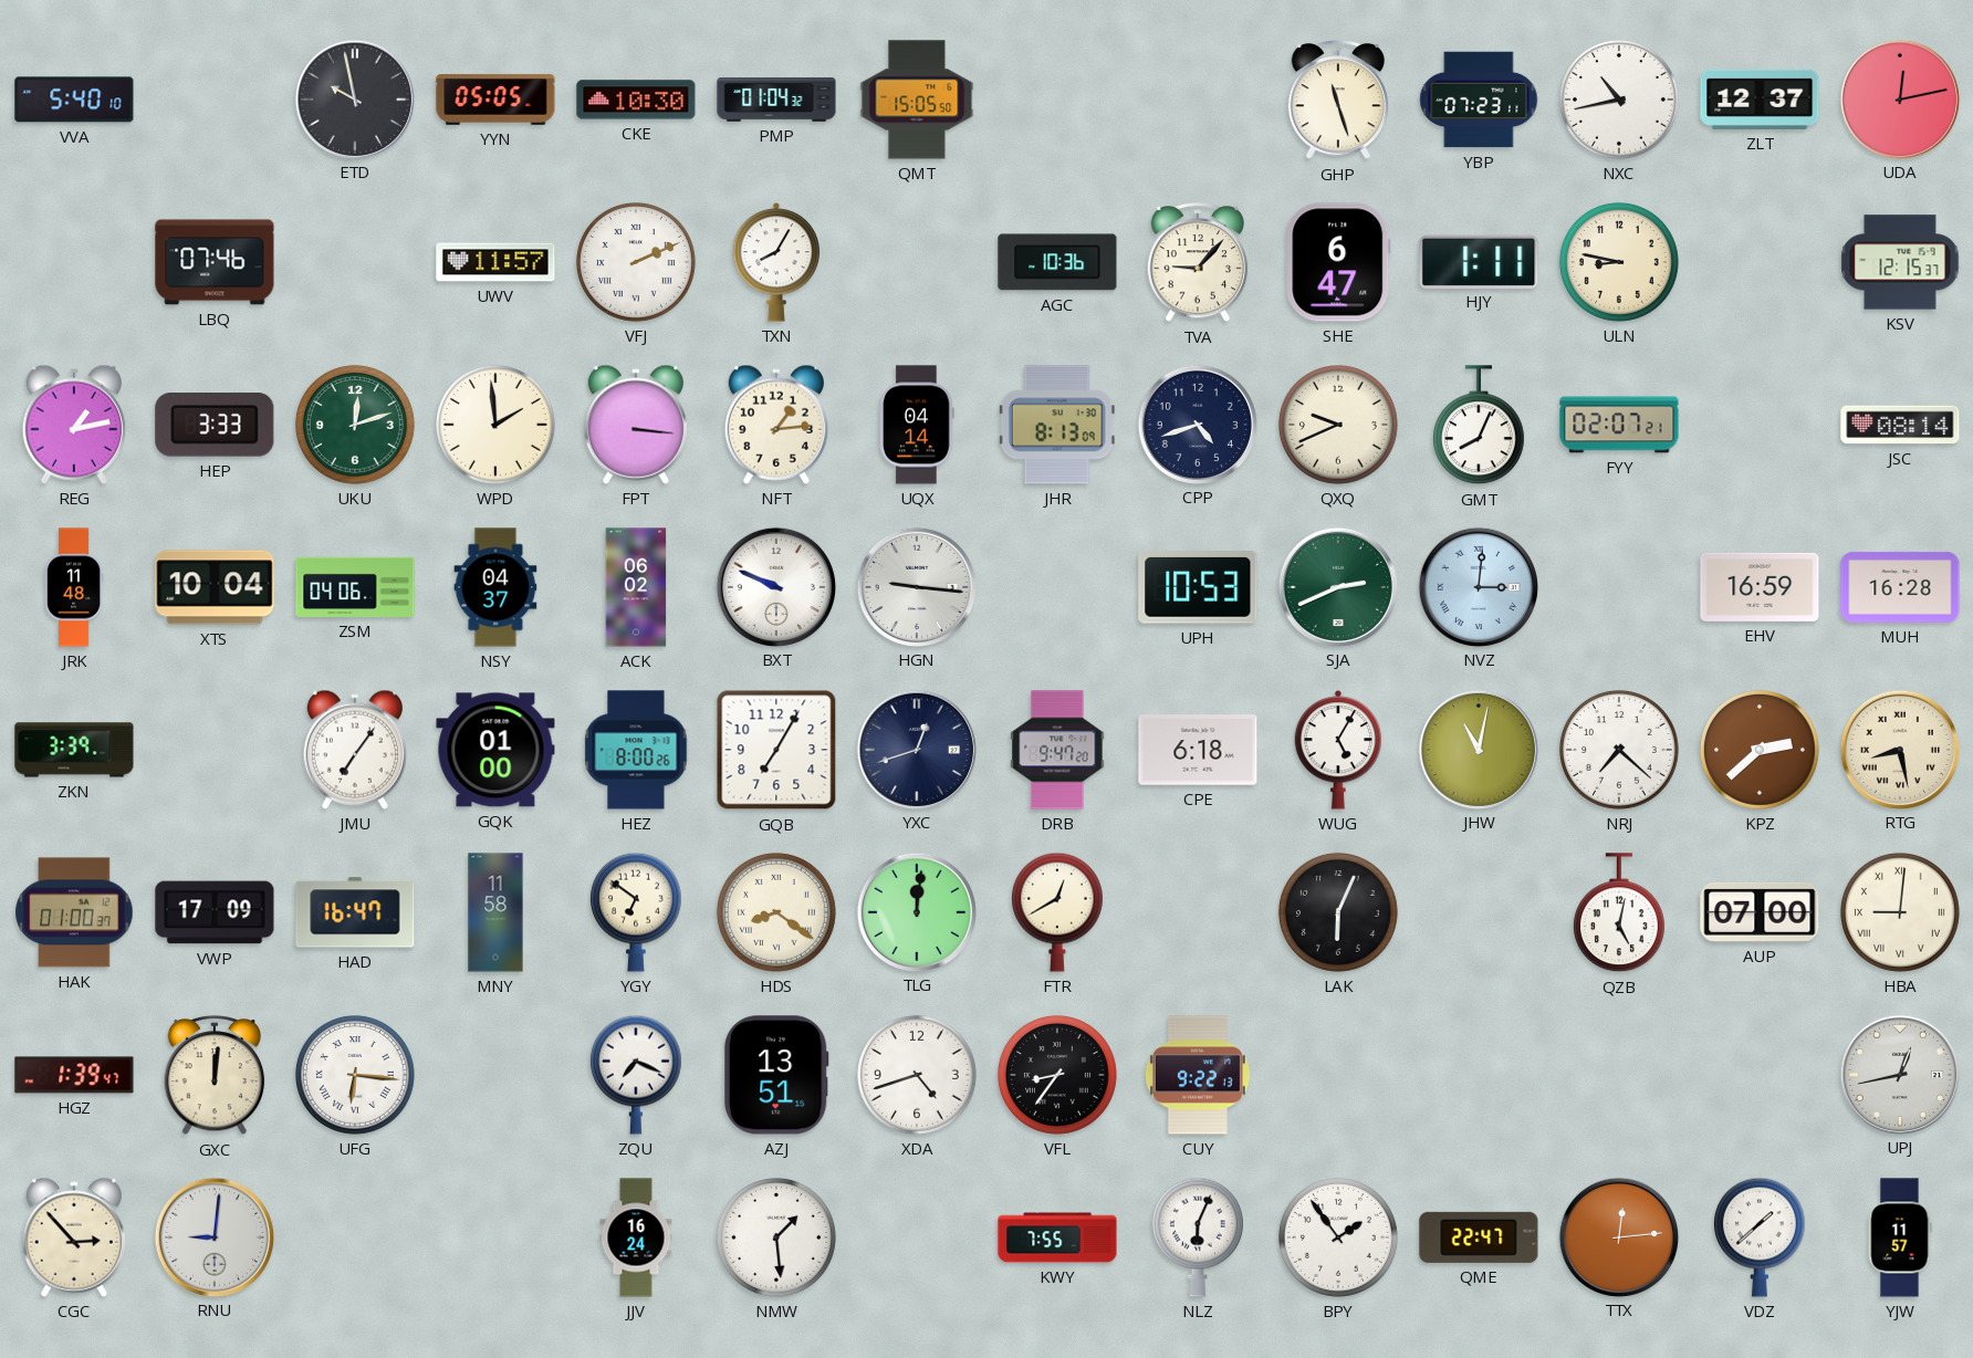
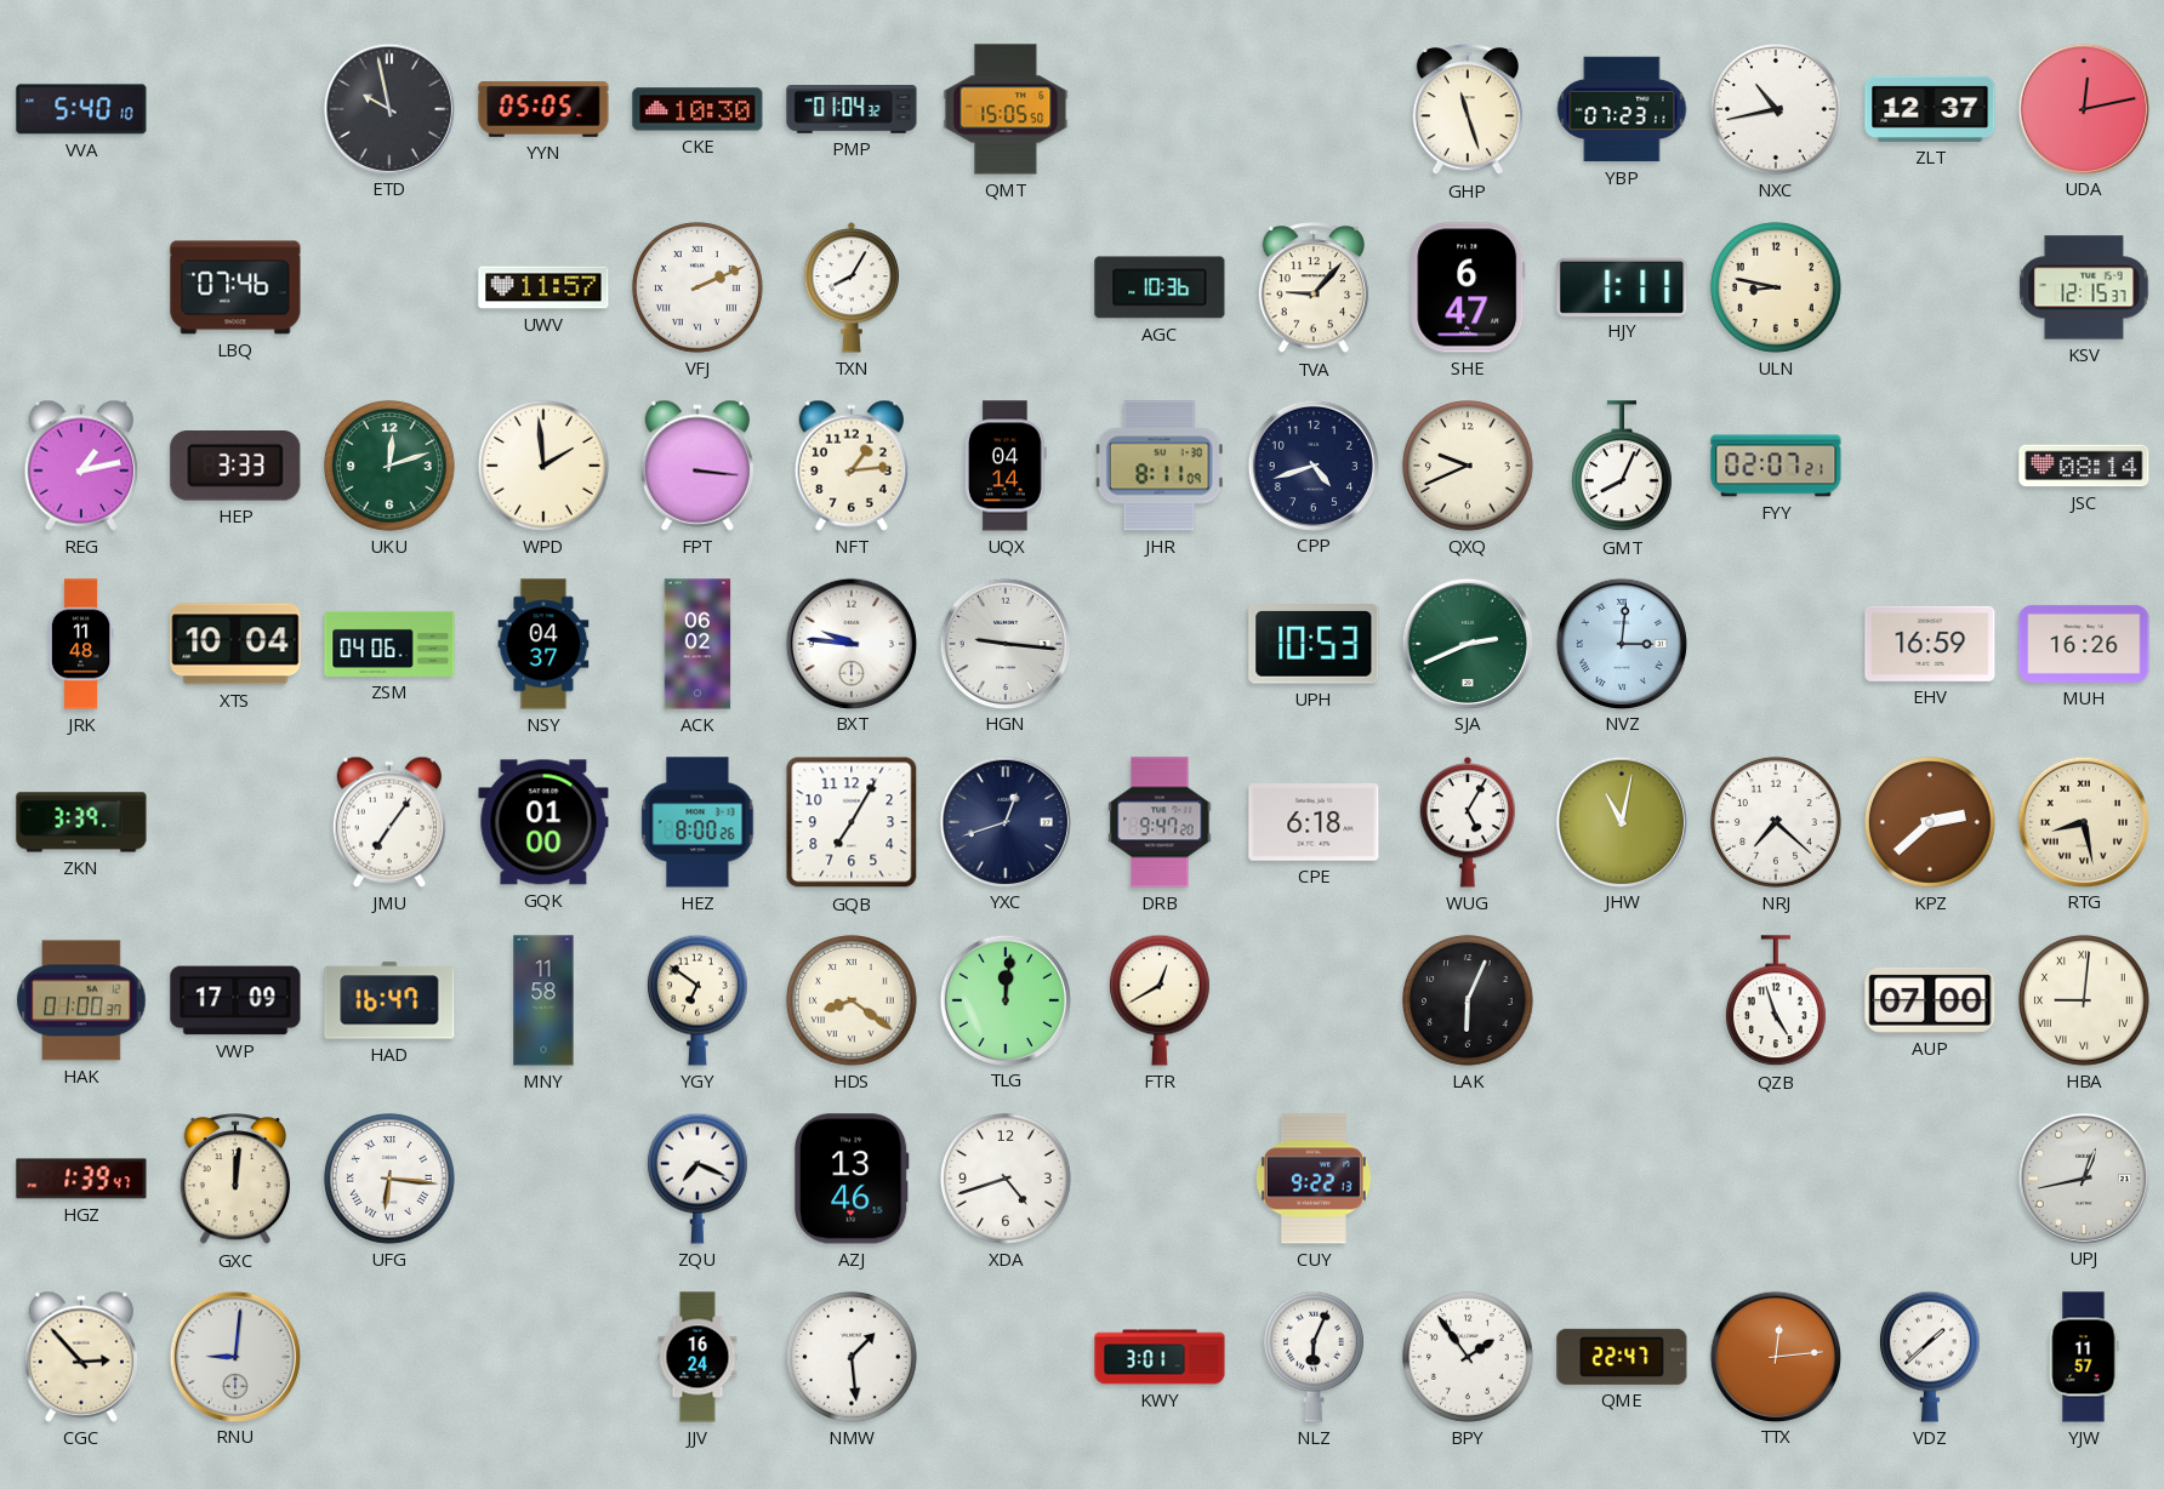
JHR: 8:13 -> 8:11 (1160, 466)
BXT: 9:49 -> 9:46 (850, 643)
MUH: 16:28 -> 16:26 (2084, 644)
QZB: 5:02 -> 4:57 (1776, 1002)
AZJ: 13:51 -> 13:46 (852, 1179)
VFL: 8:36 -> none (1057, 1075)
KWY: 7:55 -> 3:01 (1160, 1357)
